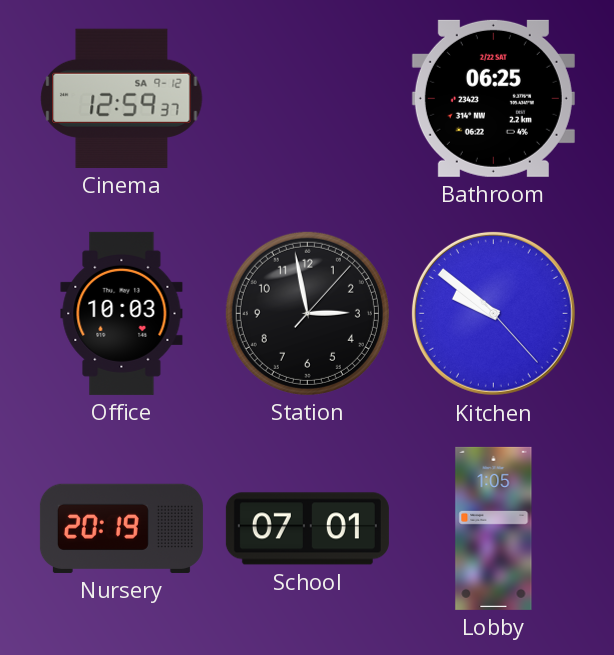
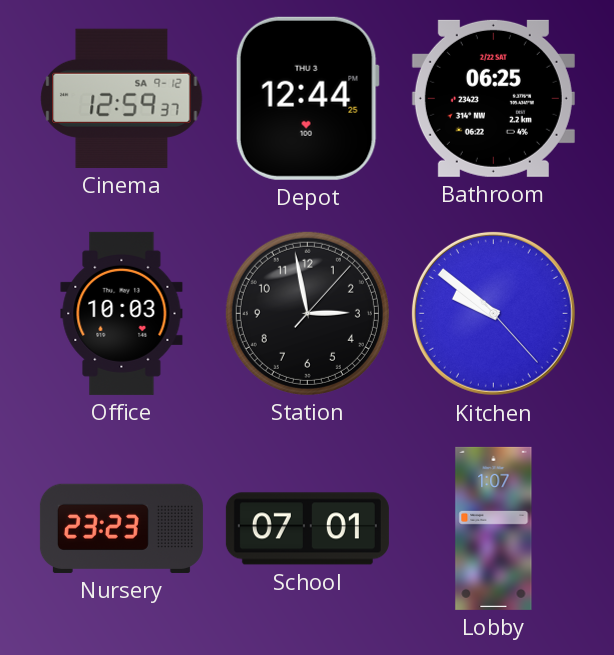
Depot: none -> 12:44 (307, 98)
Nursery: 20:19 -> 23:23 (121, 528)
Lobby: 1:05 -> 1:07 (494, 528)
